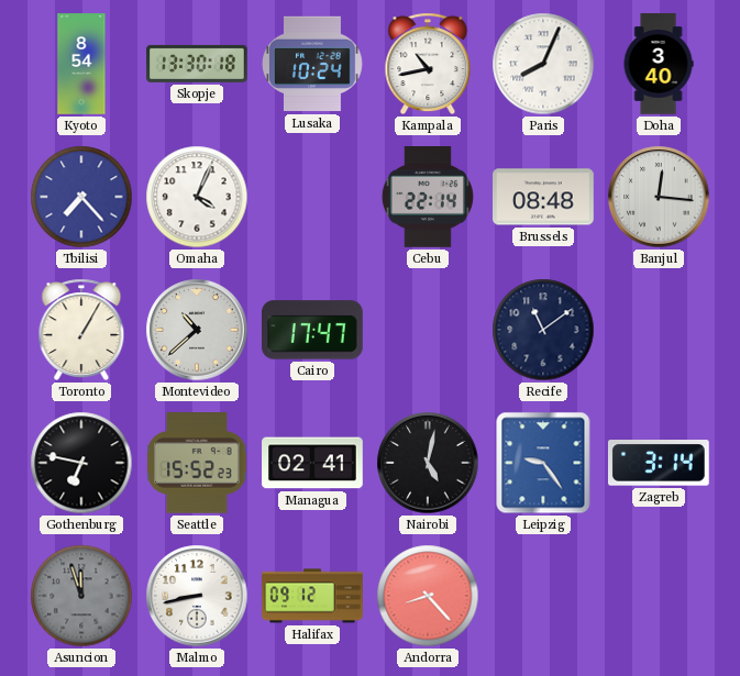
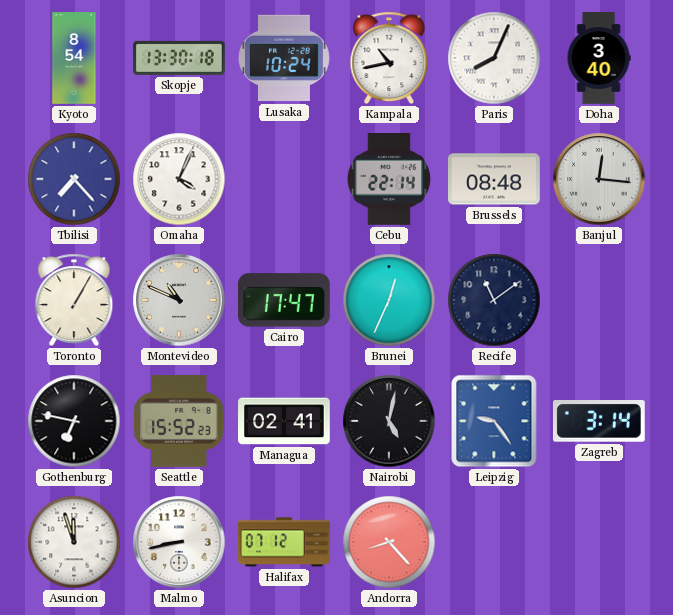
Montevideo: 10:38 -> 10:49 (179, 300)
Brunei: none -> 12:34 (389, 300)
Asuncion dial: grey -> white (74, 542)
Halifax: 09:12 -> 07:12 (284, 542)
